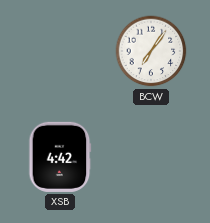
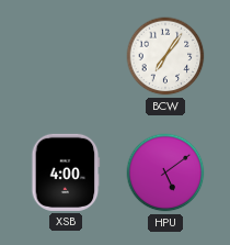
XSB: 4:42 -> 4:00 (66, 172)
HPU: none -> 5:09 (165, 172)
